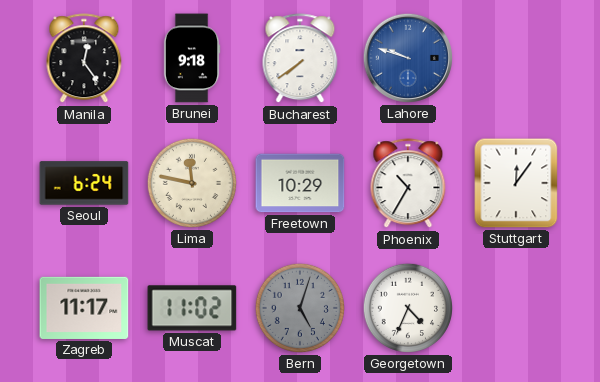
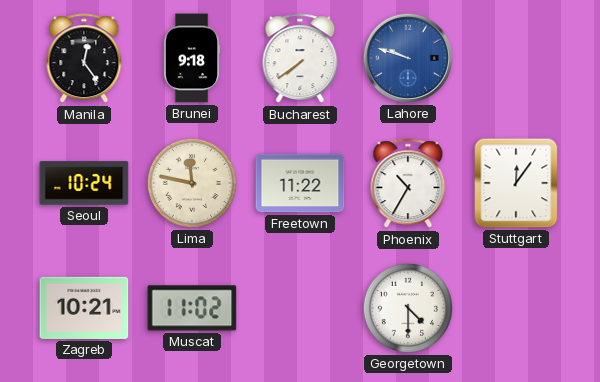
Seoul: 6:24 -> 10:24 (84, 183)
Freetown: 10:29 -> 11:22 (300, 183)
Zagreb: 11:17 -> 10:21 (84, 308)
Bern: 5:03 -> none (300, 308)
Georgetown: 4:34 -> 4:30 (408, 308)
